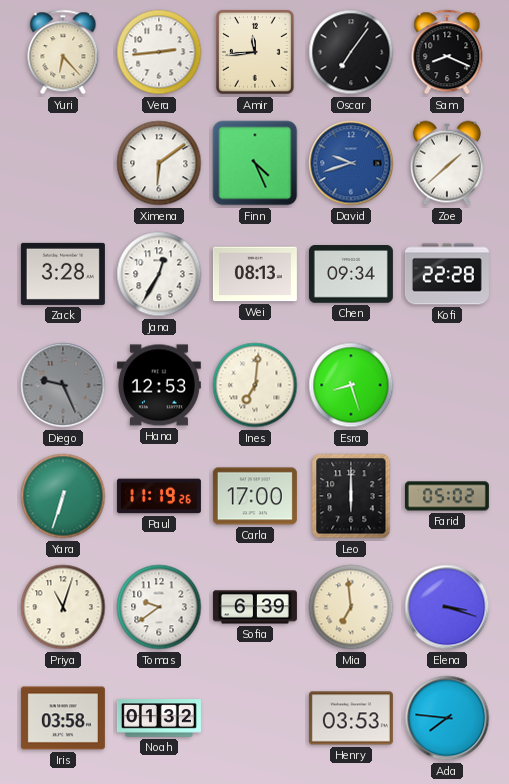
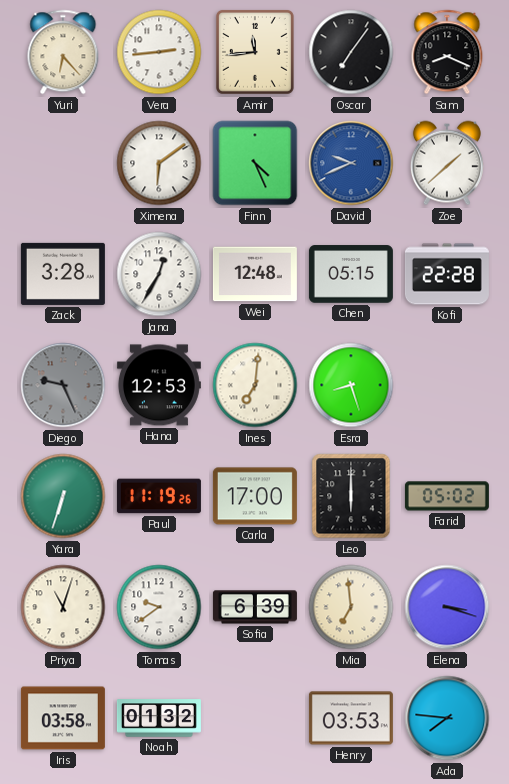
David: 9:42 -> 9:41 (351, 163)
Wei: 08:13 -> 12:48 (255, 274)
Chen: 09:34 -> 05:15 (351, 274)
